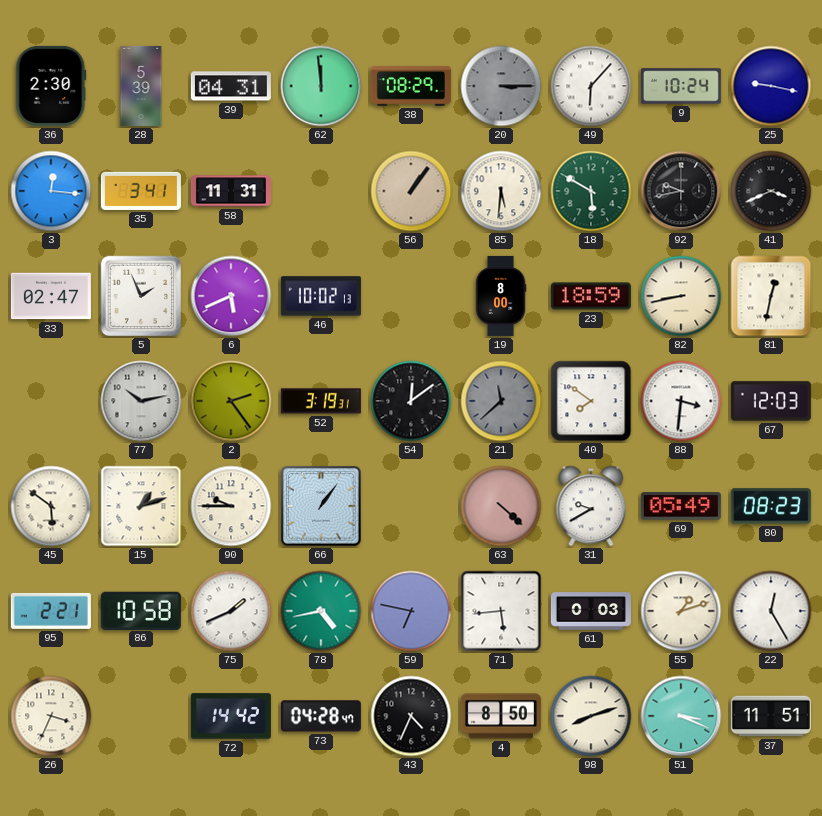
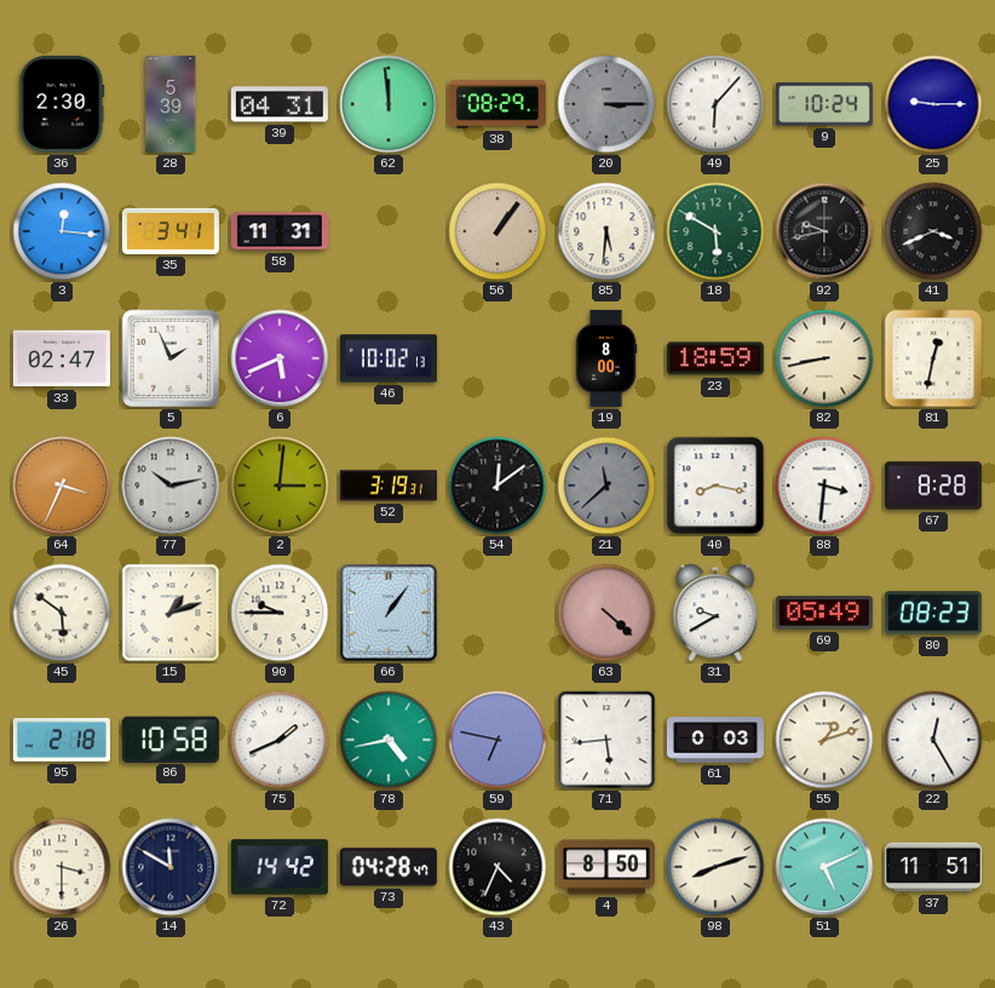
25: 9:17 -> 9:15 (933, 104)
64: none -> 3:34 (62, 486)
2: 2:24 -> 3:01 (280, 486)
40: 7:51 -> 8:17 (715, 486)
67: 12:03 -> 8:28 (933, 486)
95: 2:21 -> 2:18 (62, 740)
26: 3:34 -> 3:30 (62, 867)
14: none -> 11:50 (171, 867)
51: 3:19 -> 5:11 (824, 867)
